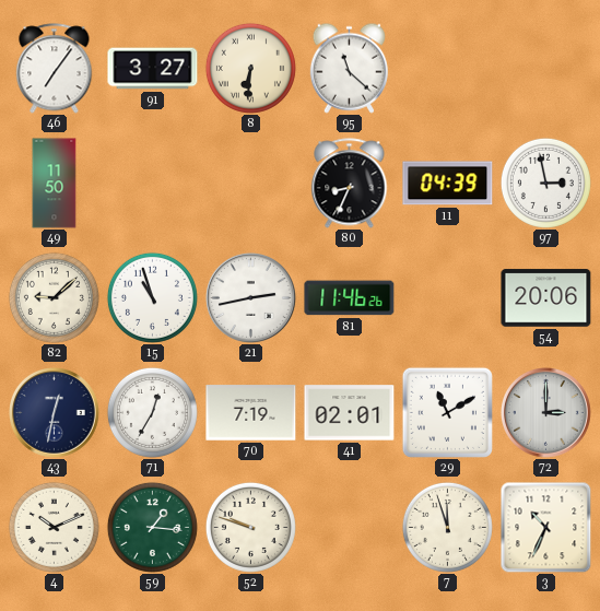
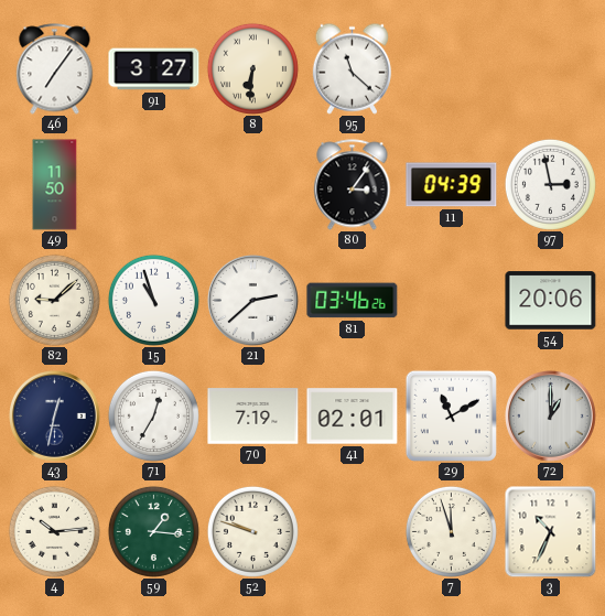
80: 8:34 -> 3:06 (353, 185)
21: 2:43 -> 2:38 (253, 301)
81: 11:46 -> 03:46 (353, 301)
72: 3:00 -> 1:00 (551, 417)
4: 10:11 -> 10:14 (54, 531)
